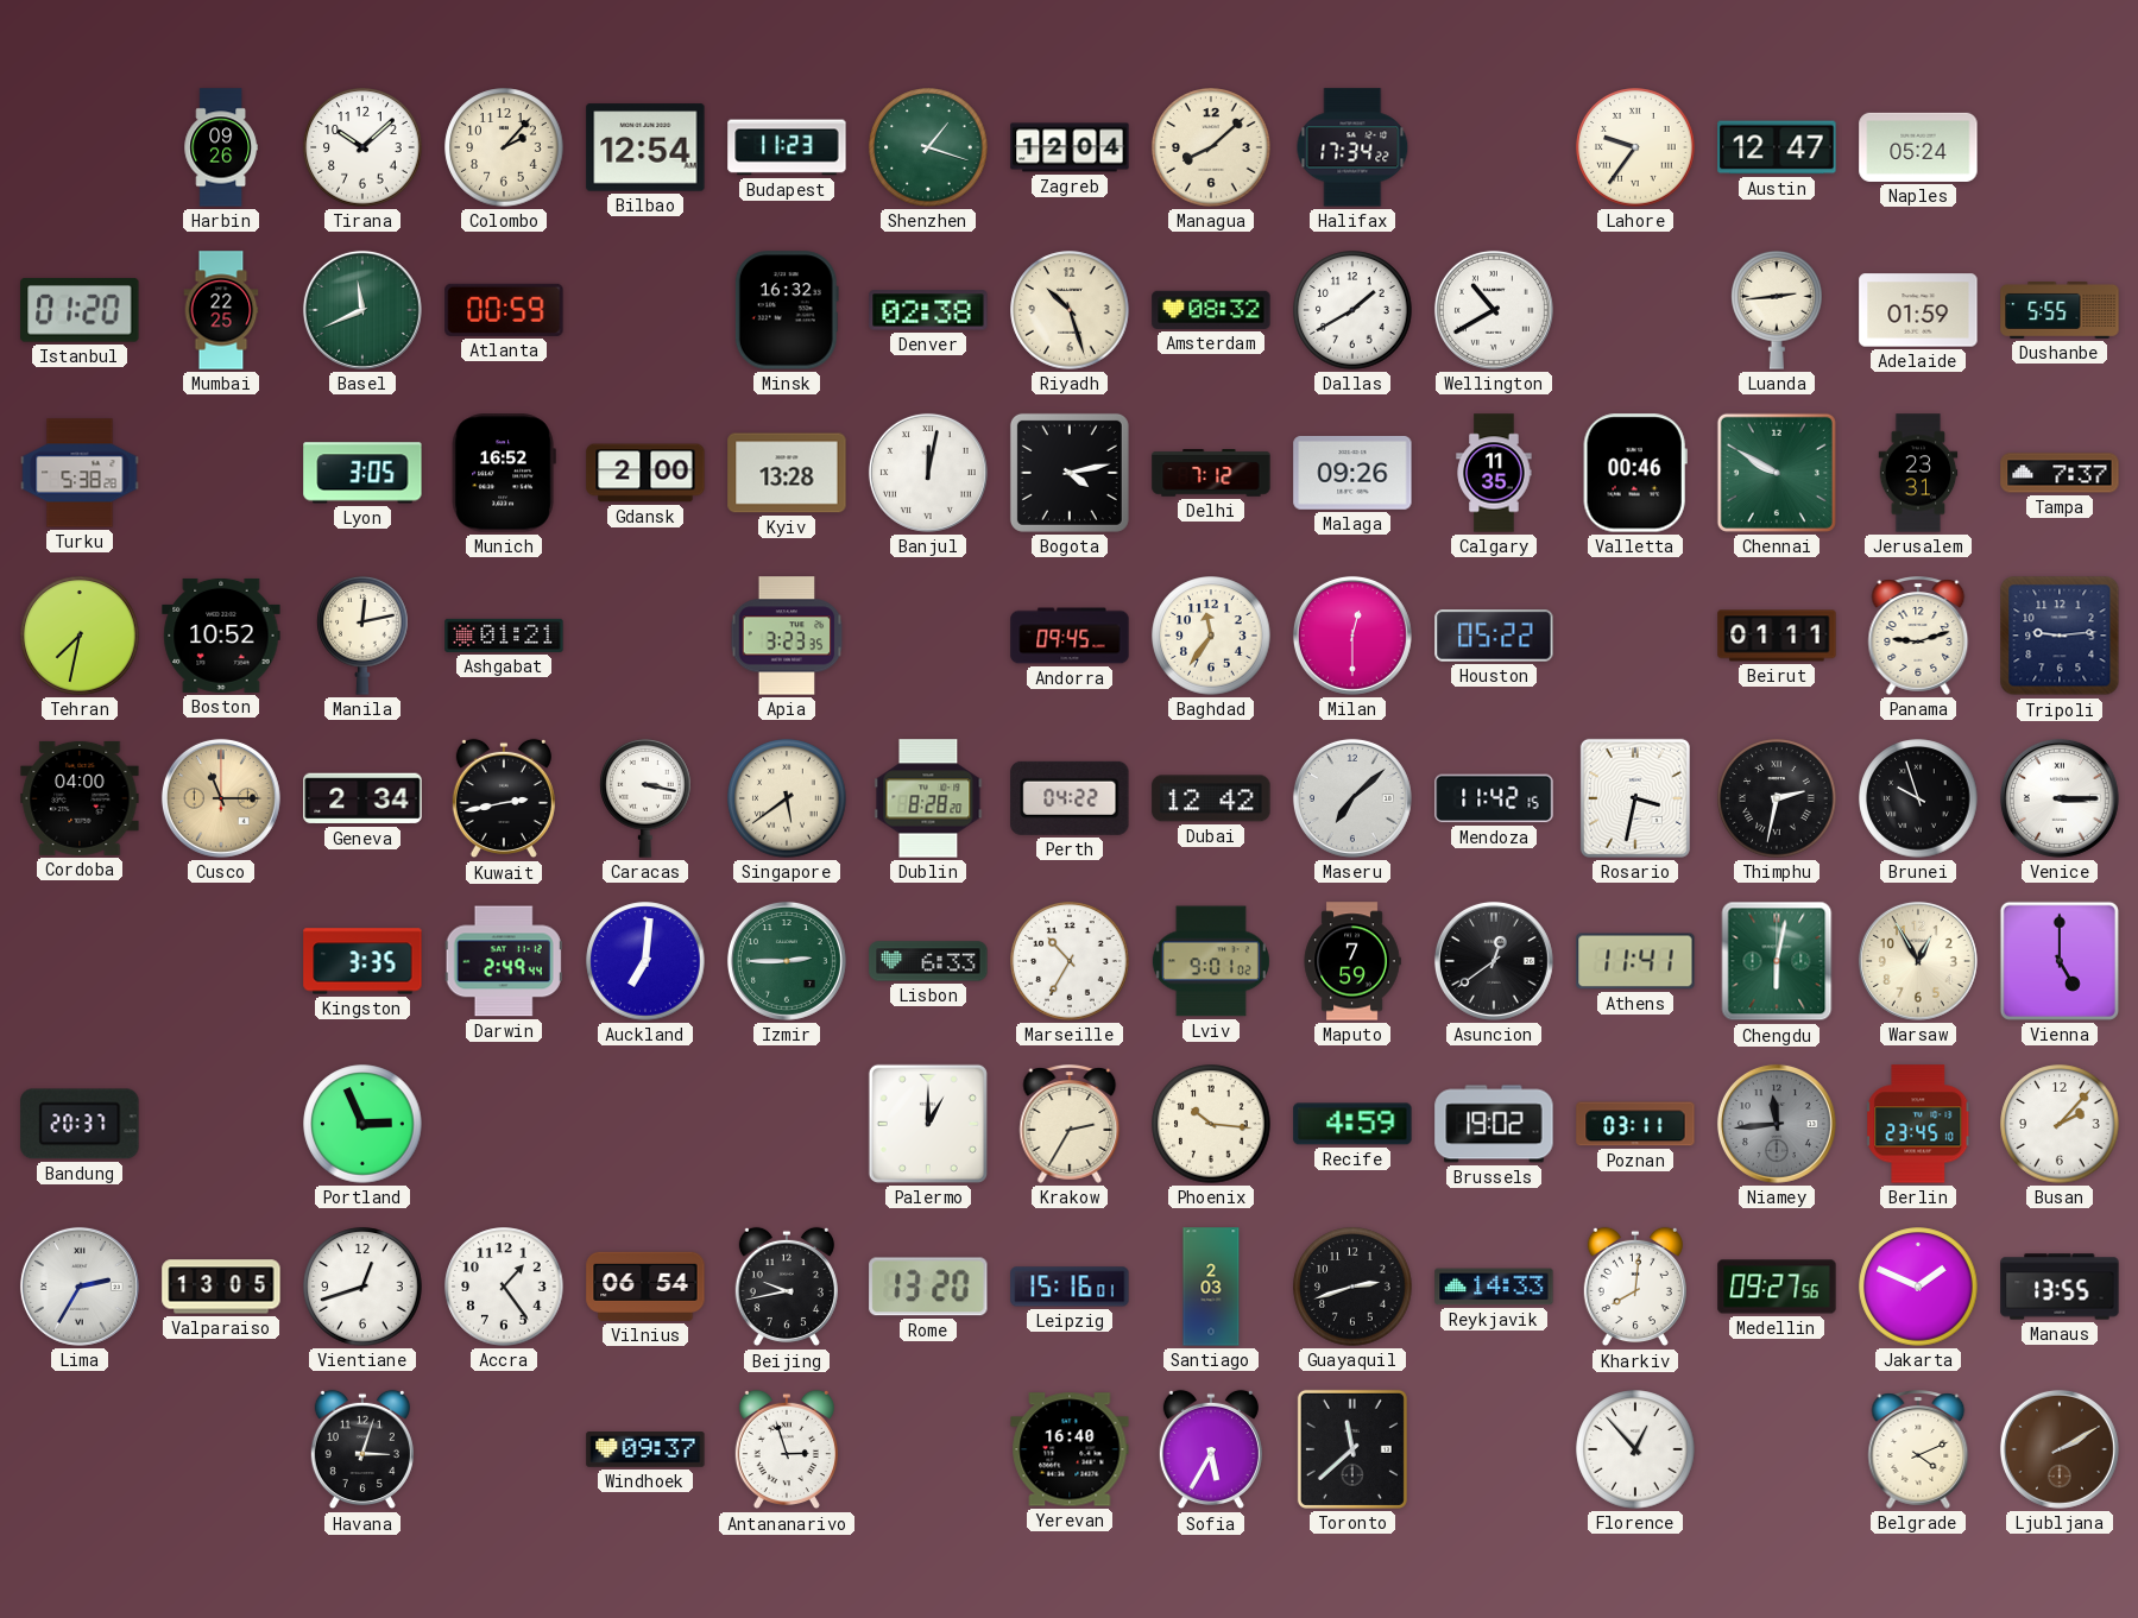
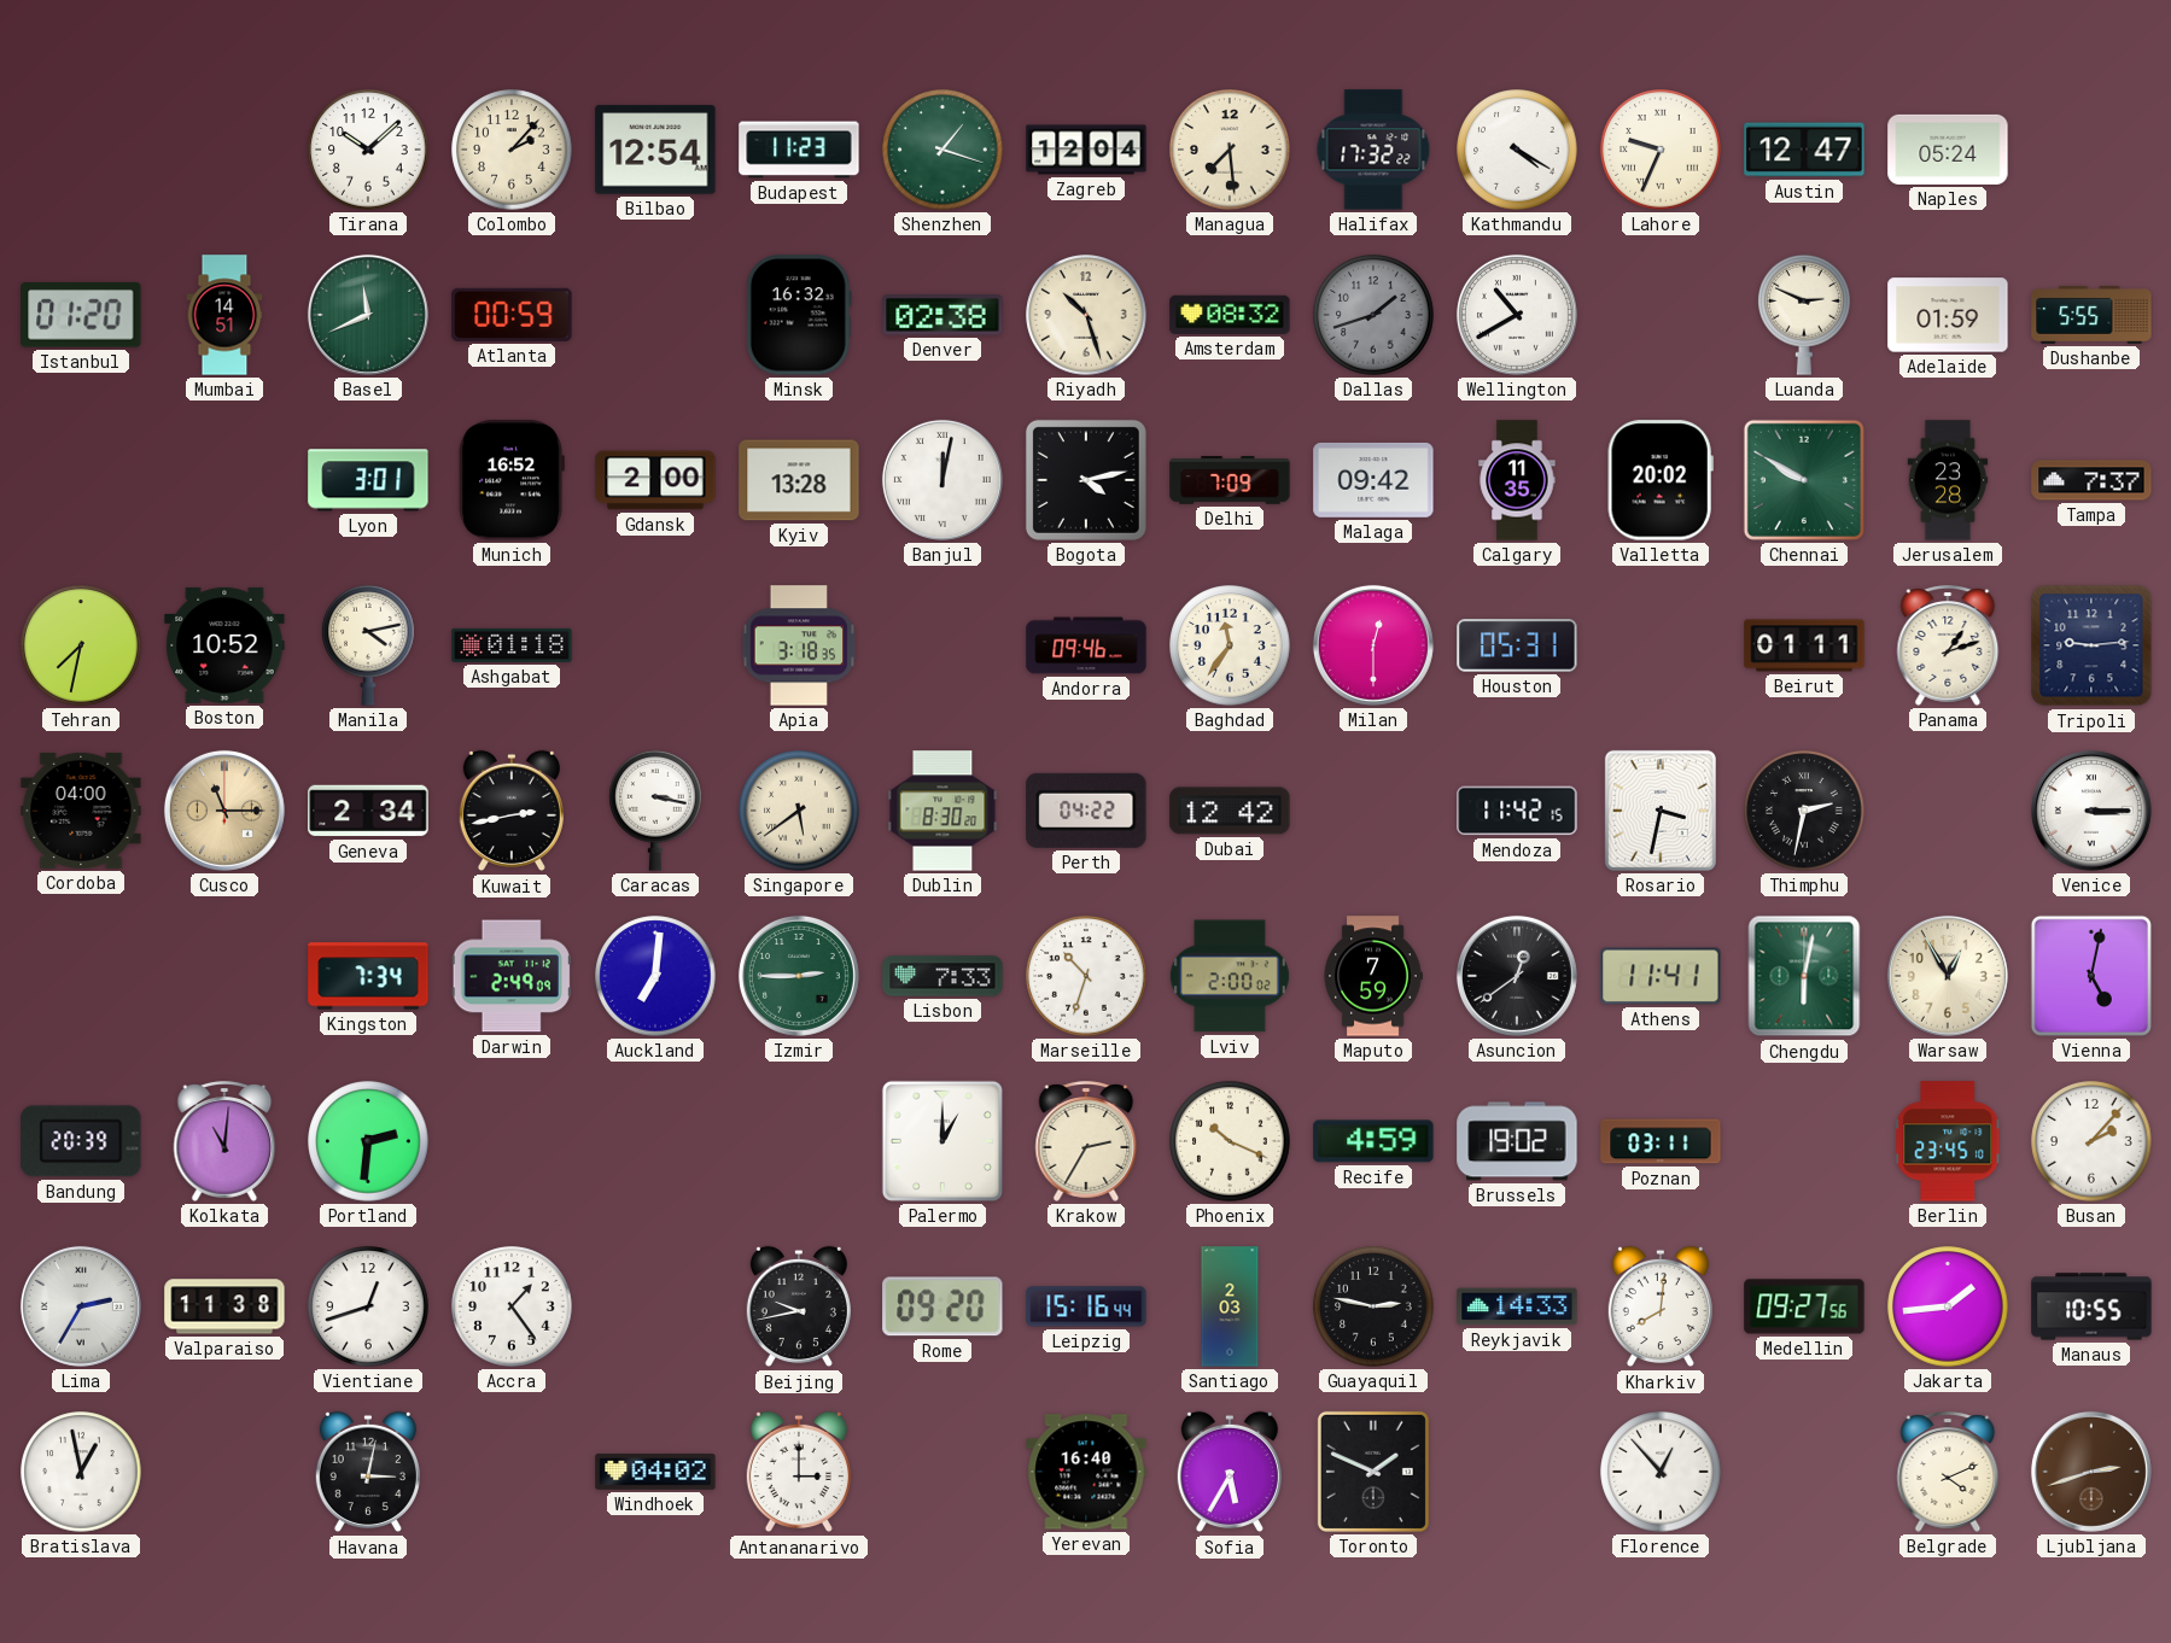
Harbin: 09:26 -> none (221, 147)
Managua: 8:08 -> 7:29 (1230, 150)
Halifax: 17:34 -> 17:32 (1373, 150)
Kathmandu: none -> 4:20 (1517, 150)
Lahore: 9:36 -> 9:34 (1661, 150)
Mumbai: 22:25 -> 14:51 (224, 315)
Dallas: 1:40 -> 1:42 (1373, 315)
Dallas dial: white -> grey (1373, 315)
Luanda: 2:44 -> 2:49 (1804, 315)
Turku: 5:38 -> none (80, 473)
Lyon: 3:05 -> 3:01 (368, 480)
Delhi: 7:12 -> 7:09 (1230, 481)
Malaga: 09:26 -> 09:42 (1373, 480)
Valletta: 00:46 -> 20:02 (1661, 480)
Jerusalem: 23:31 -> 23:28 (1948, 480)
Manila: 12:13 -> 4:13 (368, 645)
Ashgabat: 01:21 -> 01:18 (512, 645)
Apia: 3:23 -> 3:18 (799, 645)
Andorra: 09:45 -> 09:46 (1086, 645)
Houston: 05:22 -> 05:31 (1517, 645)
Panama: 9:12 -> 1:12 (1948, 645)
Dublin: 8:28 -> 8:30 (942, 811)
Maseru: 7:08 -> none (1352, 798)
Brunei: 9:57 -> none (1918, 798)
Kingston: 3:35 -> 7:34 (368, 976)
Darwin: 2:49:44 -> 2:49:09 (512, 976)
Lisbon: 6:33 -> 7:33 (942, 976)
Marseille: 10:35 -> 10:33 (1086, 976)
Lviv: 9:01 -> 2:00 (1230, 976)
Vienna: 5:00 -> 5:02 (2091, 976)
Bandung: 20:37 -> 20:39 (81, 1141)
Kolkata: none -> 11:01 (224, 1141)
Portland: 2:56 -> 2:31 (368, 1141)
Phoenix: 10:16 -> 10:19 (1230, 1141)
Niamey: 11:44 -> none (1777, 1124)
Valparaiso: 13:05 -> 11:38 (224, 1306)
Vilnius: 06:54 -> none (645, 1287)
Rome: 13:20 -> 09:20 (942, 1306)
Leipzig: 15:16:01 -> 15:16:44 (1086, 1306)
Guayaquil: 2:42 -> 2:47 (1373, 1306)
Jakarta: 1:49 -> 1:44 (1948, 1306)
Manaus: 13:55 -> 10:55 (2091, 1306)
Bratislava: none -> 12:58 (81, 1472)
Havana: 3:03 -> 3:02 (368, 1472)
Windhoek: 09:37 -> 04:02 (655, 1472)
Antananarivo: 2:57 -> 3:00 (799, 1472)
Toronto: 11:38 -> 1:49 (1373, 1472)
Ljubljana: 2:10 -> 2:42 (2091, 1472)
